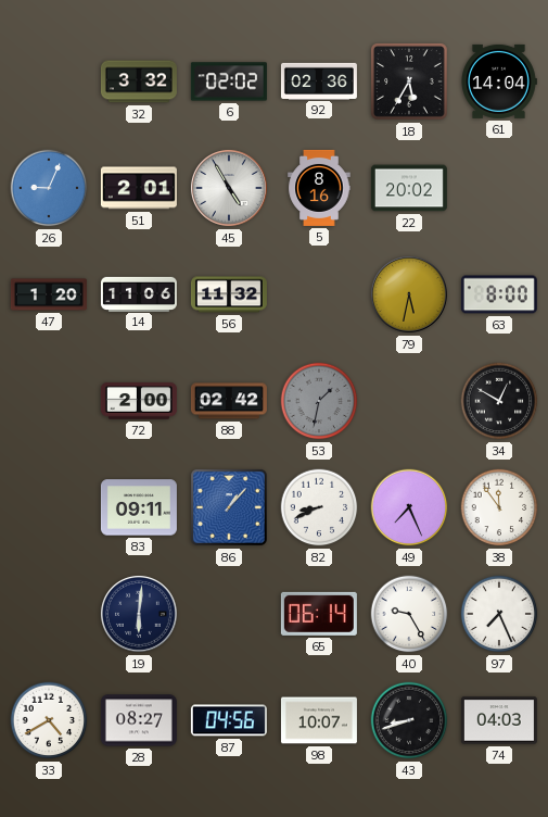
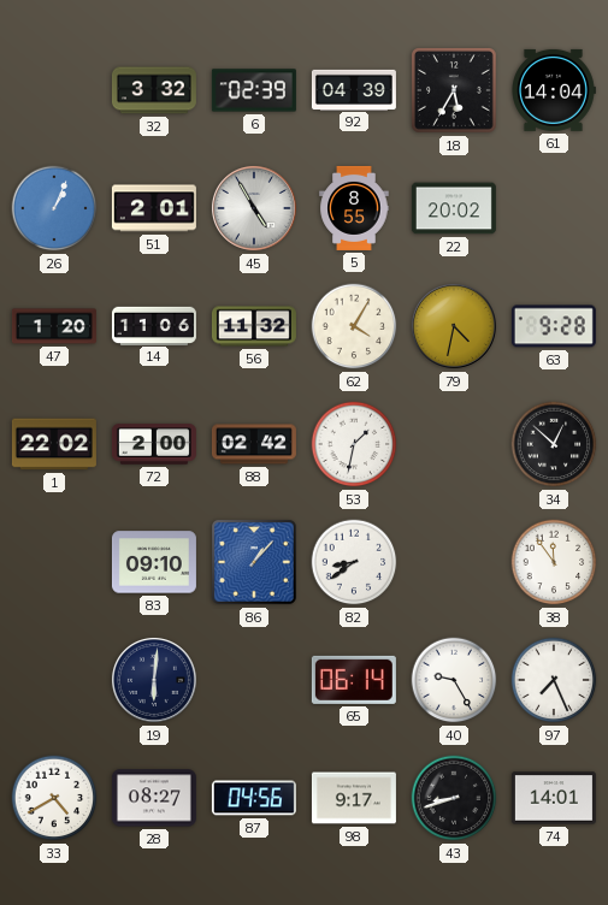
6: 02:02 -> 02:39 (254, 90)
92: 02:36 -> 04:39 (354, 89)
26: 9:04 -> 1:04 (54, 208)
5: 8:16 -> 8:55 (354, 208)
62: none -> 4:05 (354, 326)
79: 5:32 -> 4:32 (454, 326)
63: 8:00 -> 9:28 (554, 326)
1: none -> 22:02 (54, 444)
53 dial: grey -> white (354, 444)
34: 12:50 -> 12:52 (554, 444)
83: 09:11 -> 09:10 (154, 562)
82: 8:41 -> 8:39 (354, 562)
49: 7:26 -> none (409, 507)
98: 10:07 -> 9:17 (354, 798)
74: 04:03 -> 14:01 (554, 798)
